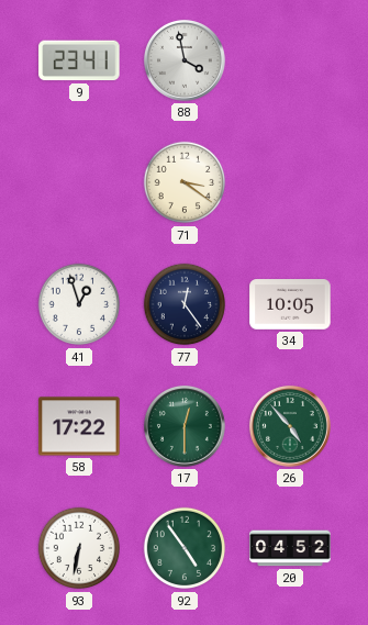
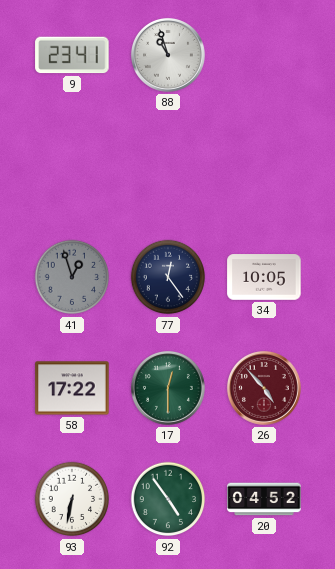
88: 3:58 -> 10:57 (168, 55)
71: 3:21 -> none (185, 182)
41 dial: white -> grey (72, 277)
26 dial: green -> burgundy (264, 388)
